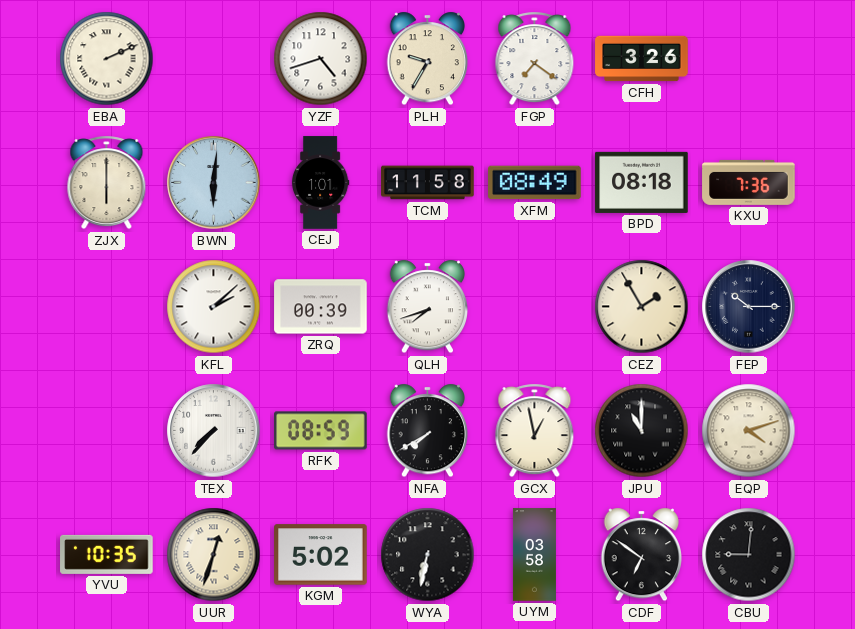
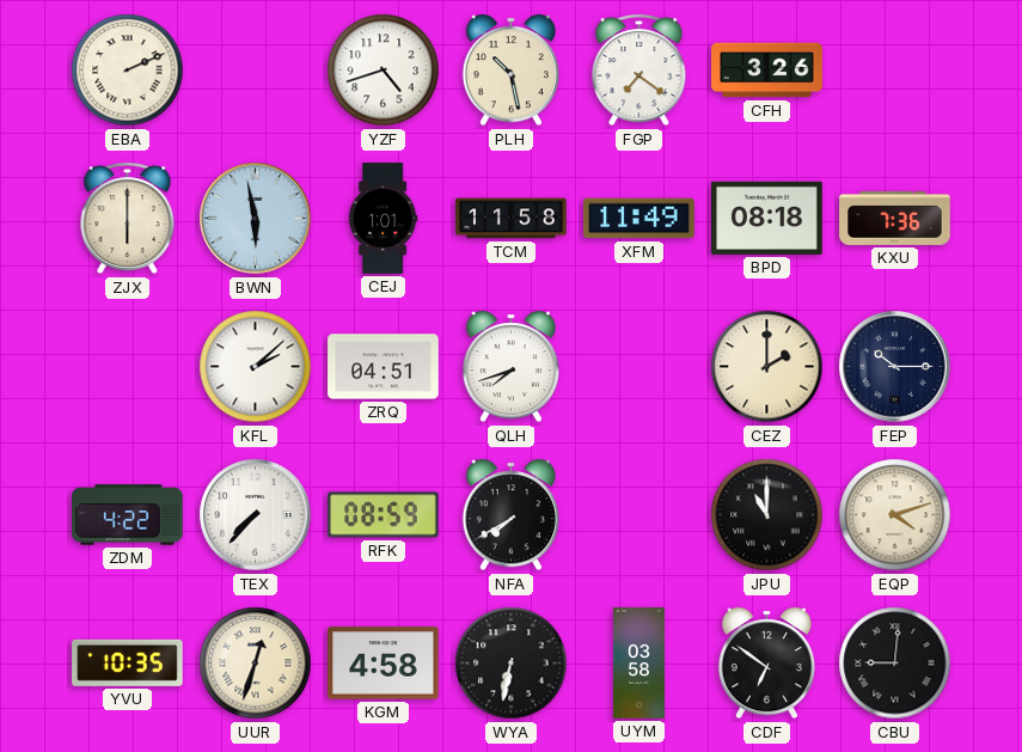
PLH: 9:35 -> 10:28 (510, 71)
BWN: 6:01 -> 5:58 (256, 219)
XFM: 08:49 -> 11:49 (639, 219)
ZRQ: 00:39 -> 04:51 (384, 367)
CEZ: 1:55 -> 2:00 (767, 367)
ZDM: none -> 4:22 (128, 515)
GCX: 12:58 -> none (535, 431)
KGM: 5:02 -> 4:58 (384, 664)
